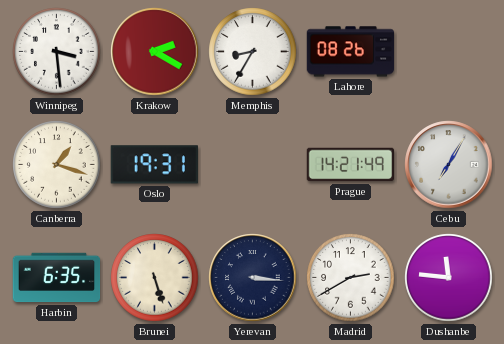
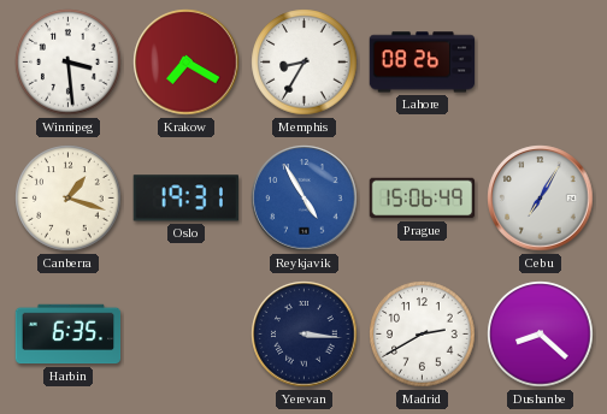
Krakow: 2:20 -> 7:20 (187, 63)
Reykjavik: none -> 4:55 (305, 199)
Prague: 14:21 -> 15:06 (423, 199)
Brunei: 5:27 -> none (155, 278)
Dushanbe: 11:46 -> 8:22 (541, 335)
